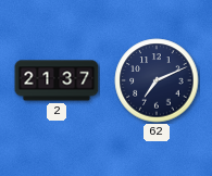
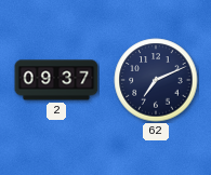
2: 21:37 -> 09:37 (56, 80)
